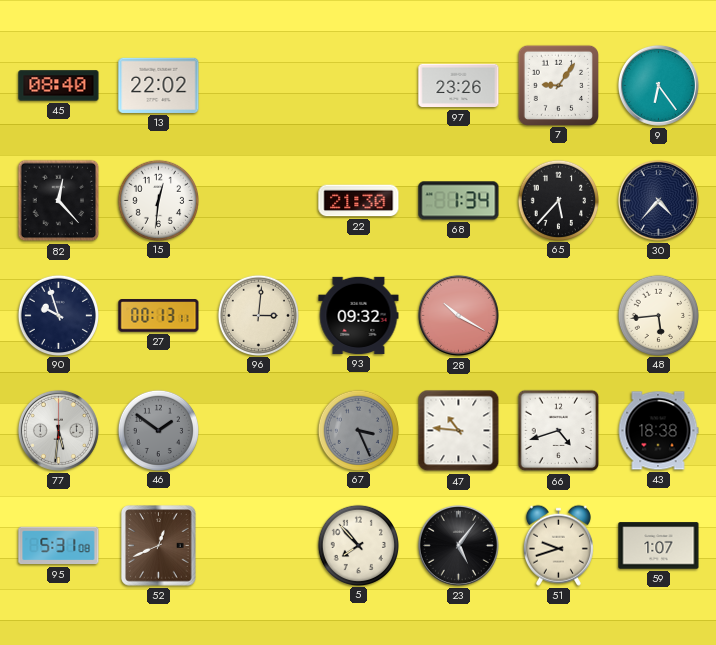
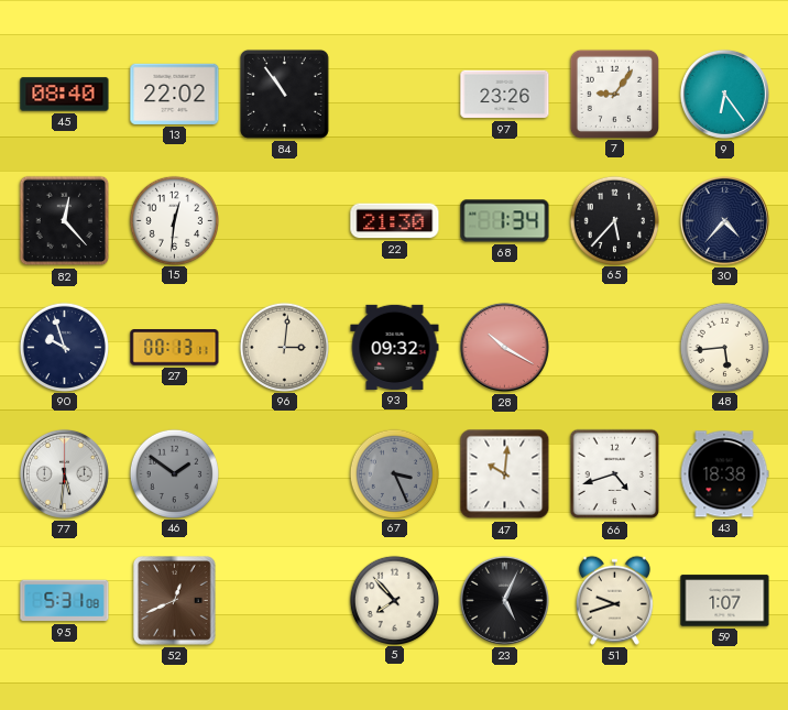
84: none -> 10:54 (284, 94)
47: 10:46 -> 10:01 (505, 474)
23: 5:06 -> 5:04 (504, 600)
